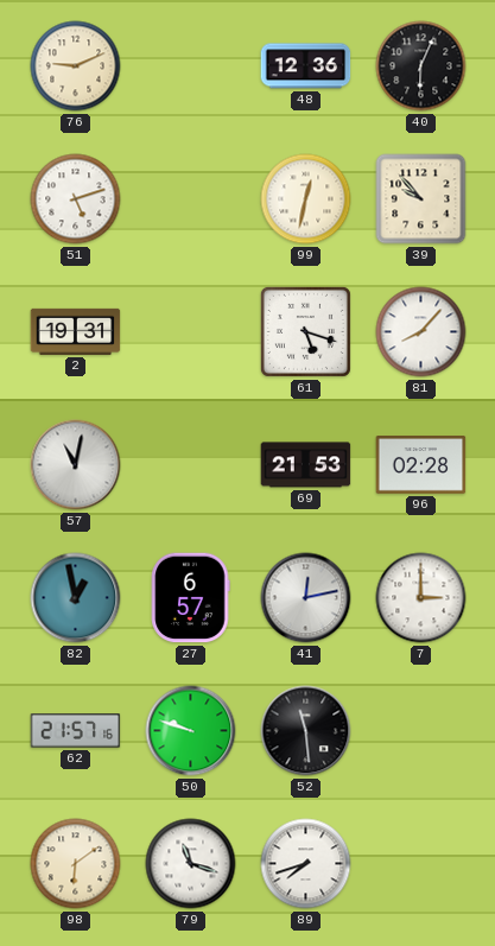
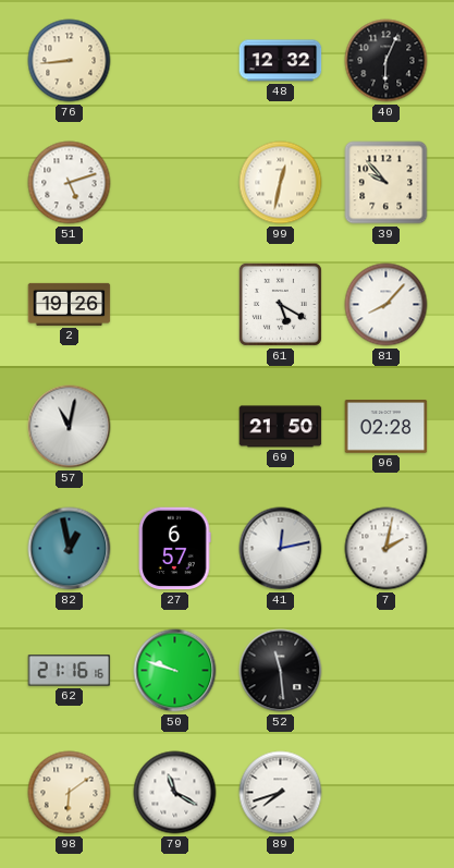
76: 9:11 -> 8:44 (70, 61)
48: 12:36 -> 12:32 (281, 61)
2: 19:31 -> 19:26 (70, 304)
61: 5:18 -> 5:20 (280, 304)
69: 21:53 -> 21:50 (281, 427)
7: 3:00 -> 2:02 (386, 549)
62: 21:57 -> 21:16 (70, 671)
79: 11:18 -> 11:20 (175, 793)
